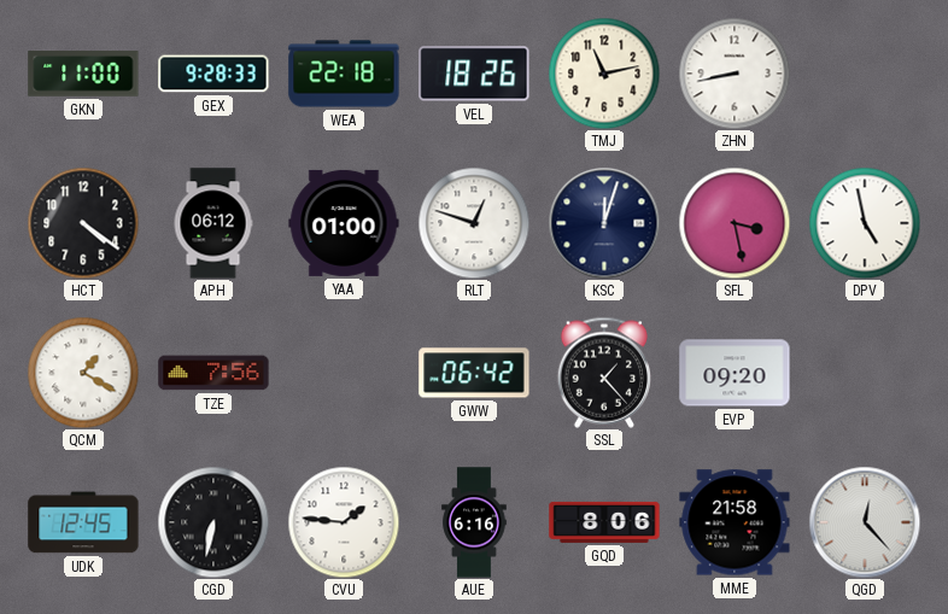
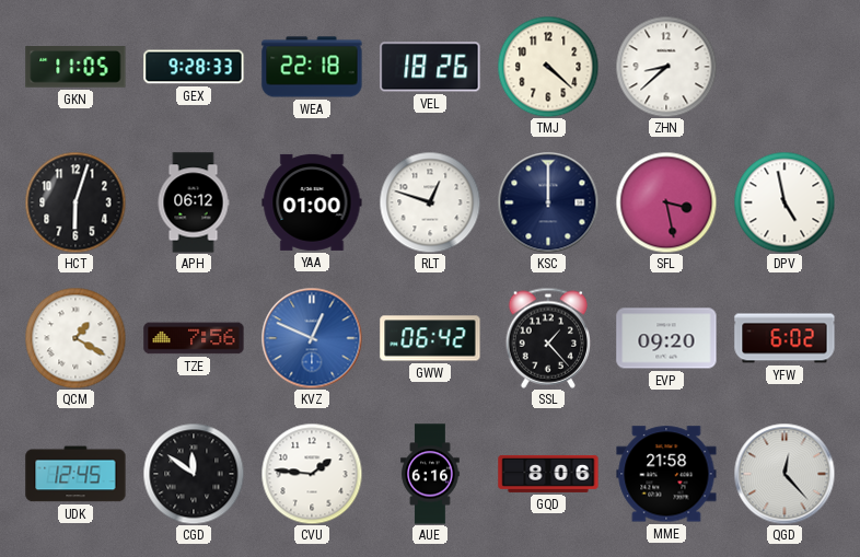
GKN: 11:00 -> 11:05 (75, 67)
TMJ: 11:13 -> 4:22 (548, 67)
ZHN: 8:43 -> 8:38 (666, 67)
HCT: 4:21 -> 6:03 (75, 202)
KSC: 12:03 -> 12:00 (548, 202)
KVZ: none -> 12:49 (312, 338)
YFW: none -> 6:02 (785, 338)
CGD: 6:32 -> 11:51 (194, 474)
